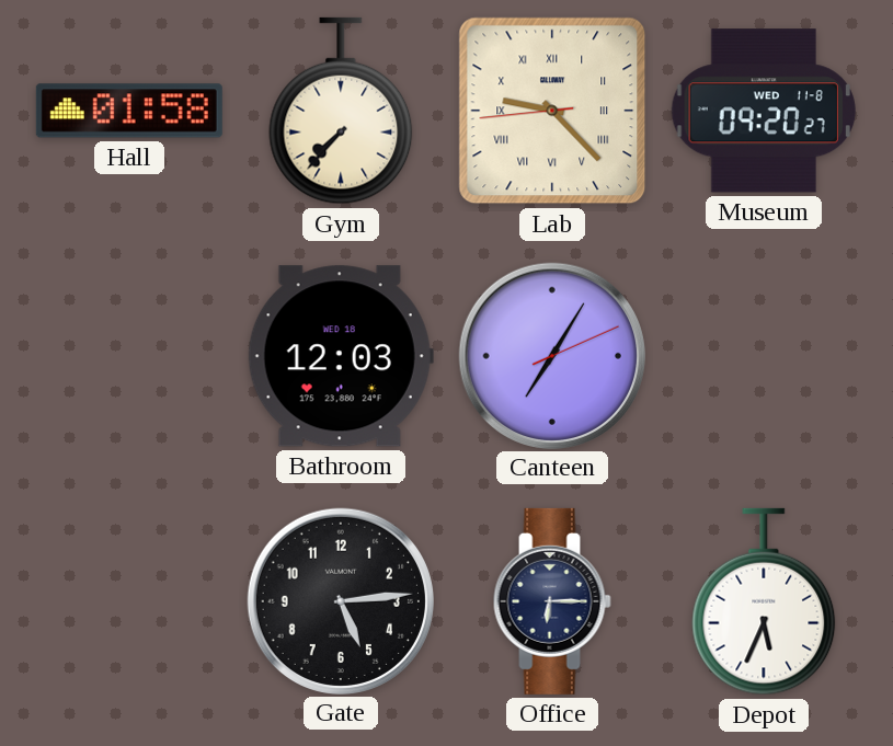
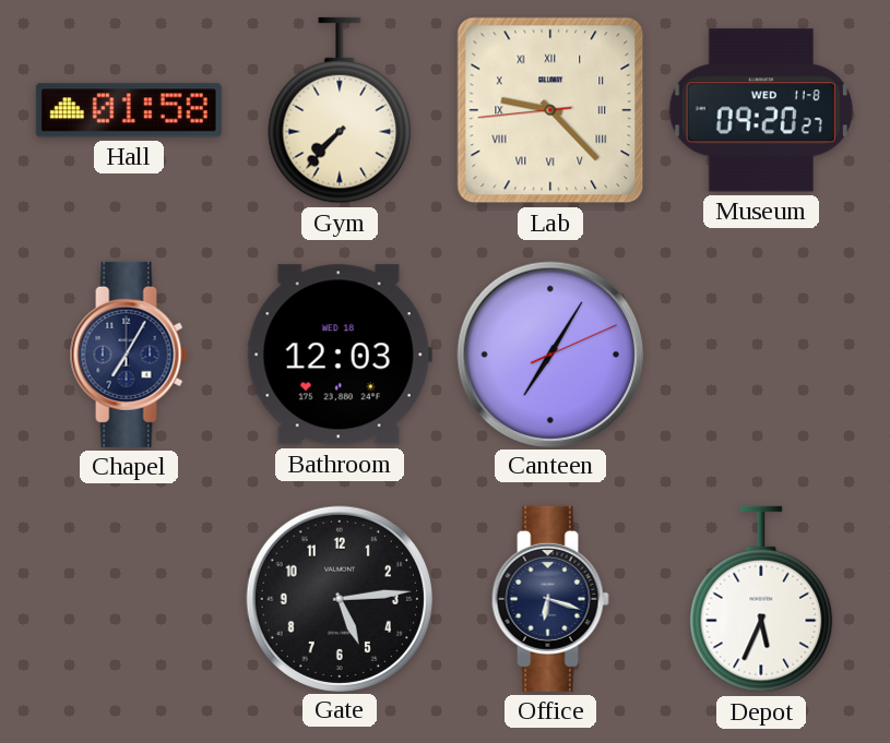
Chapel: none -> 7:05 (129, 355)
Office: 6:15 -> 6:18 (550, 599)
